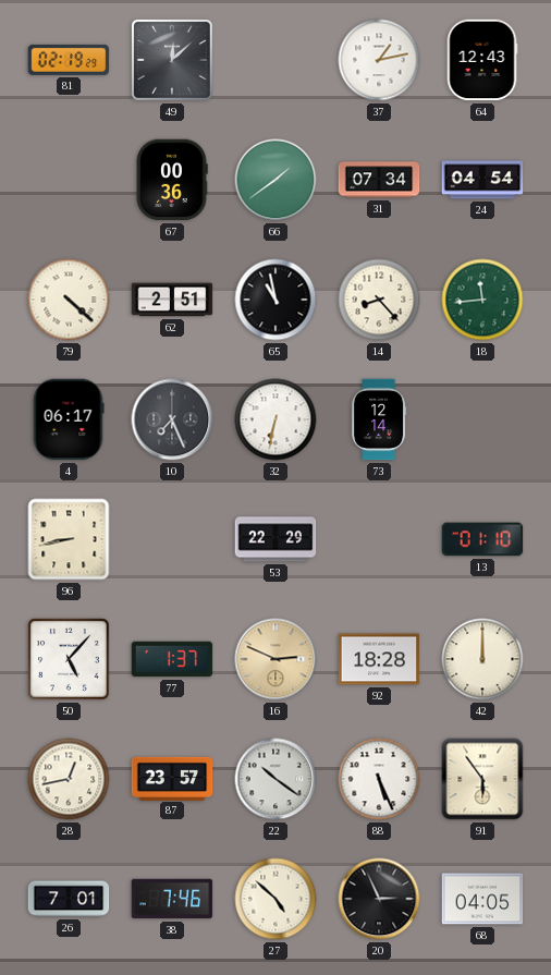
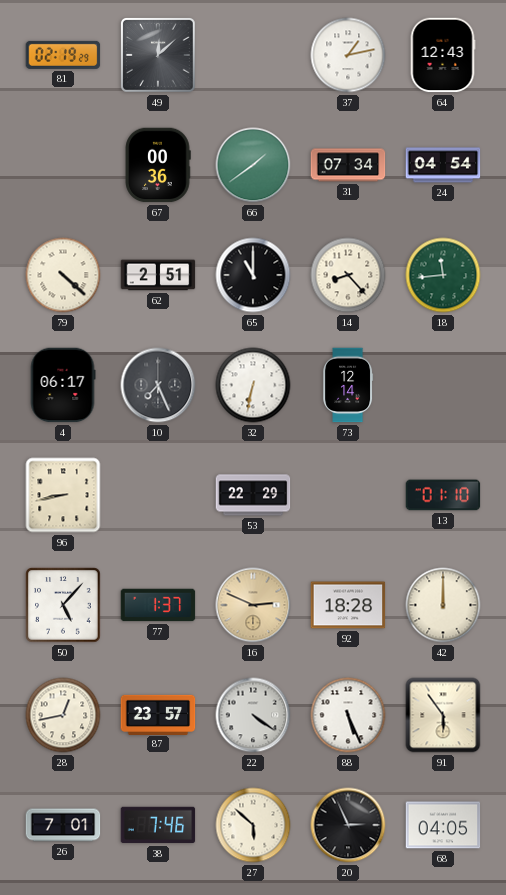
65: 10:58 -> 11:00 (253, 275)
22: 10:21 -> 4:21 (253, 715)
27: 4:52 -> 5:52 (253, 825)
